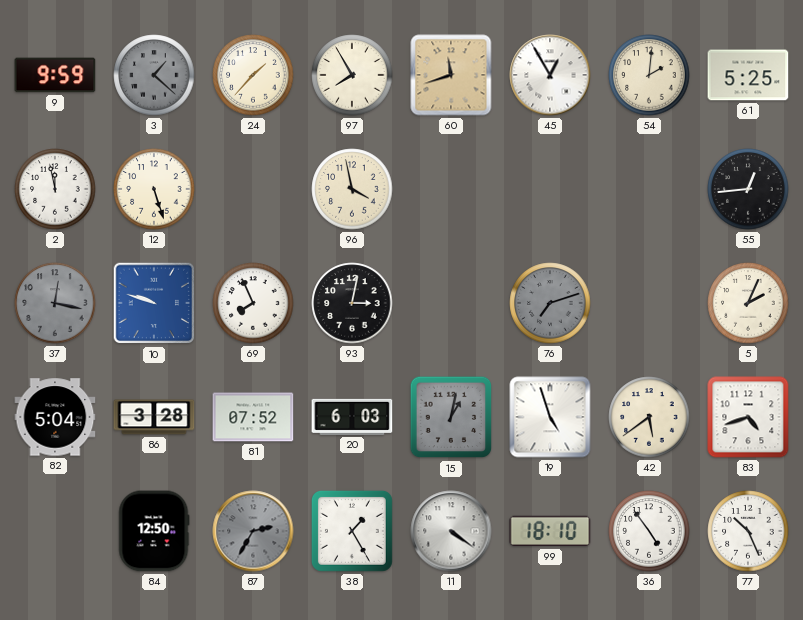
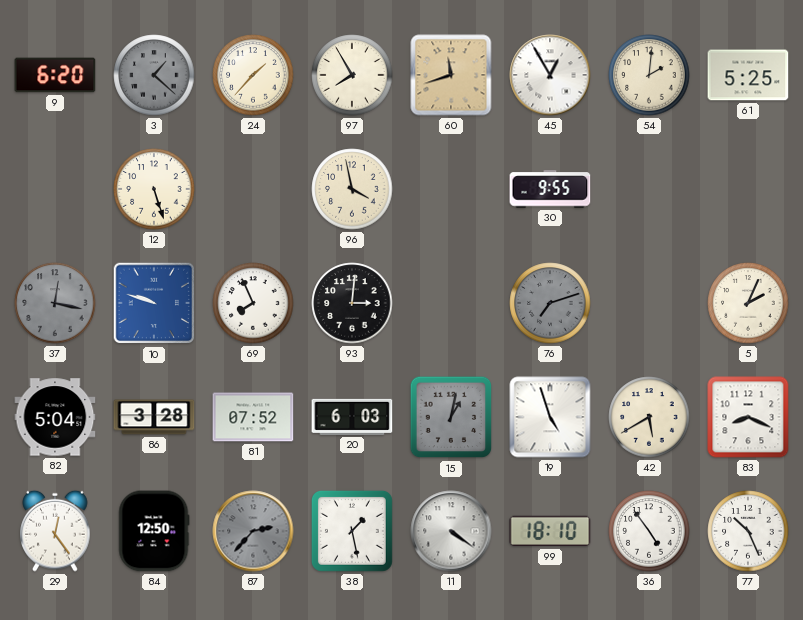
9: 9:59 -> 6:20 (55, 75)
2: 11:58 -> none (55, 189)
30: none -> 9:55 (550, 189)
55: 12:44 -> none (748, 189)
93: 3:02 -> 3:01 (352, 303)
42: 5:39 -> 5:40 (649, 417)
83: 4:42 -> 8:19 (748, 417)
29: none -> 12:24 (55, 531)
87: 2:35 -> 2:37 (253, 531)
38: 1:25 -> 1:28 (352, 531)
